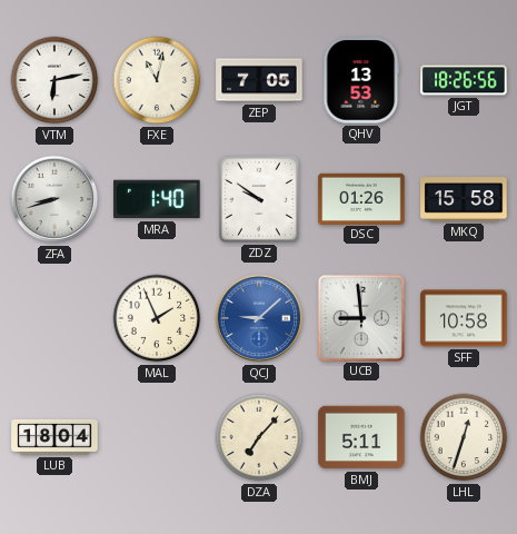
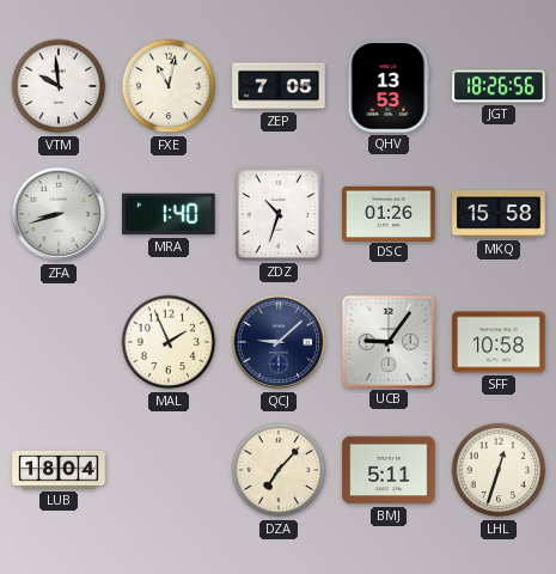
VTM: 6:13 -> 9:59 (59, 86)
ZDZ: 9:51 -> 10:33 (279, 214)
QCJ dial: blue -> navy (279, 342)
UCB: 8:59 -> 9:06 (387, 341)
